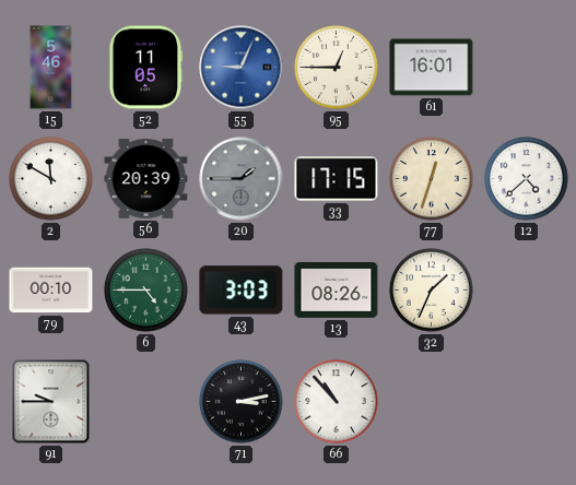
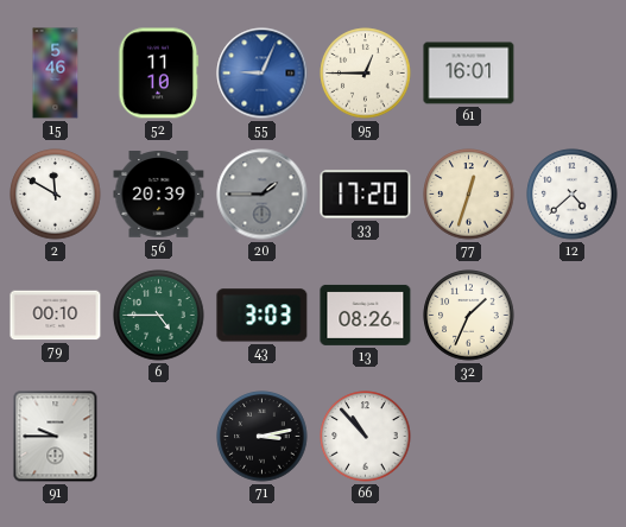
52: 11:05 -> 11:10 (159, 74)
33: 17:15 -> 17:20 (366, 195)
